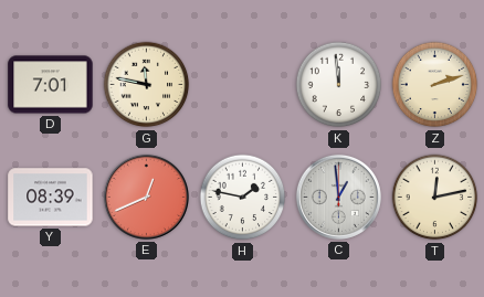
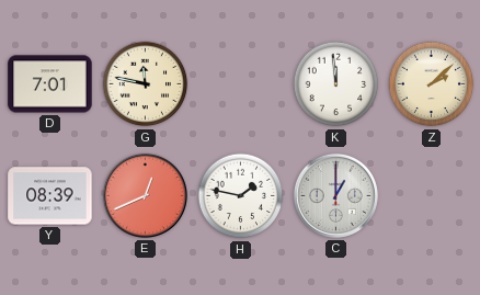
Z: 2:12 -> 2:08 (432, 84)
C: 12:59 -> 1:00 (335, 195)
T: 12:13 -> none (435, 198)
